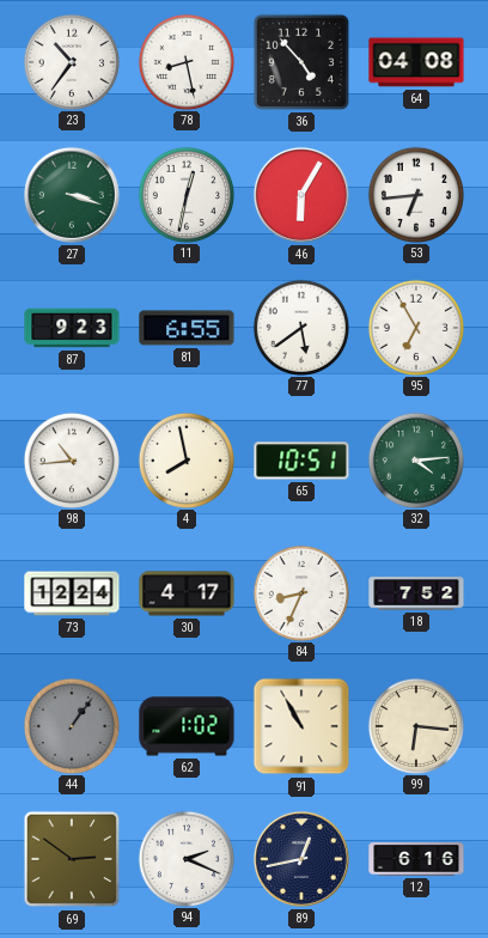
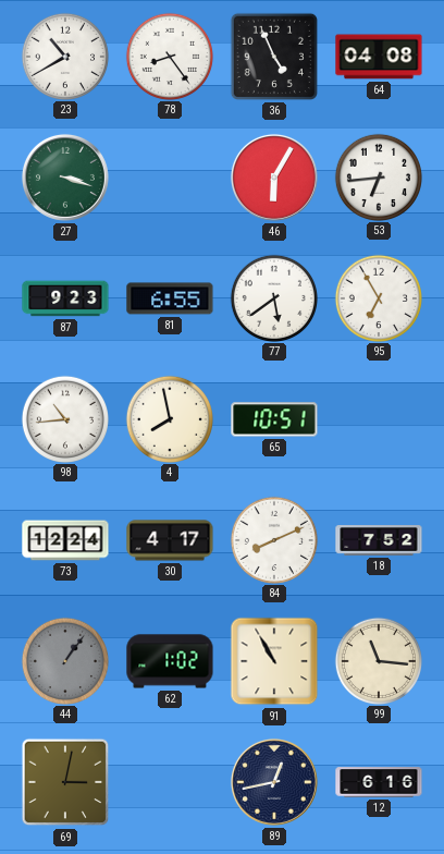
23: 10:36 -> 10:40 (64, 56)
78: 8:28 -> 8:24 (169, 56)
36: 4:53 -> 4:56 (274, 57)
11: 12:32 -> none (185, 194)
32: 4:14 -> none (415, 459)
84: 8:34 -> 8:11 (273, 539)
99: 6:16 -> 11:16 (378, 660)
69: 2:51 -> 3:02 (65, 782)
94: 2:19 -> none (185, 858)
